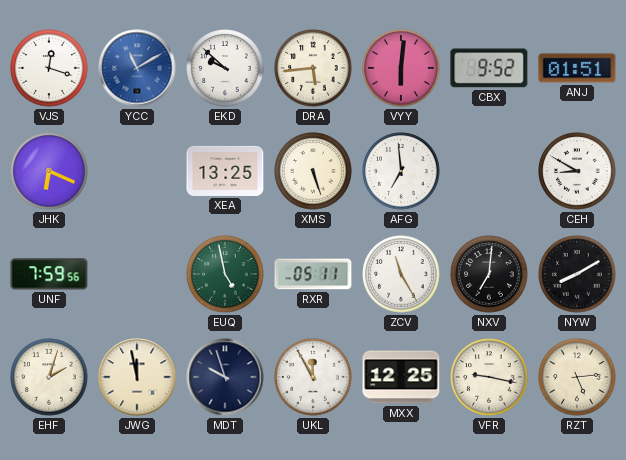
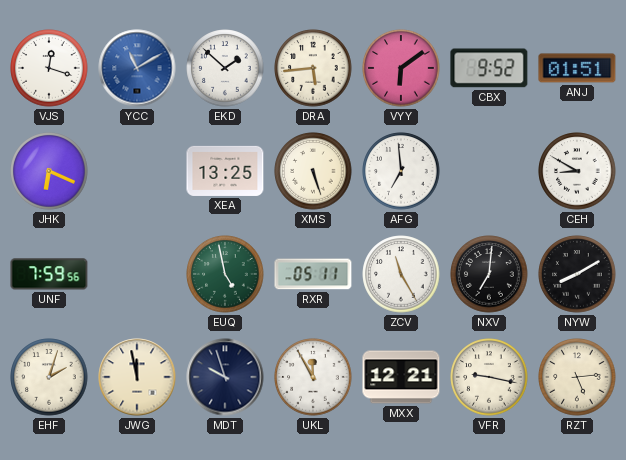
EKD: 9:52 -> 1:52 (225, 68)
VYY: 6:01 -> 6:09 (401, 68)
MXX: 12:25 -> 12:21 (401, 377)
